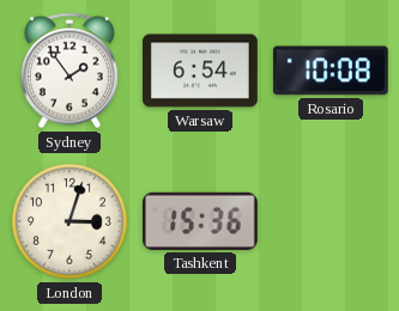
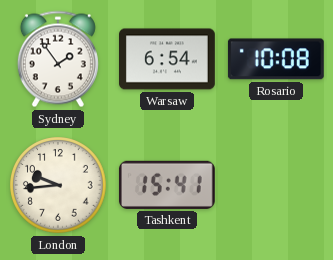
London: 3:03 -> 9:44 (59, 186)
Tashkent: 15:36 -> 15:41 (167, 185)
